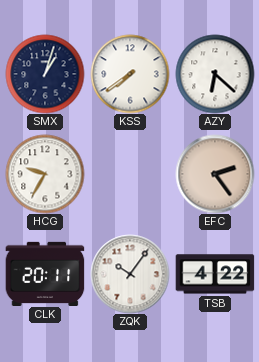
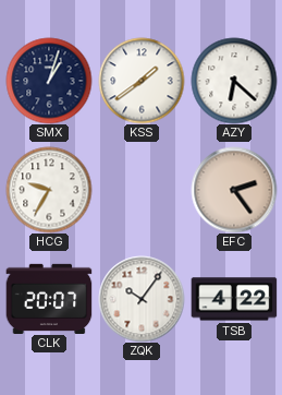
KSS: 7:39 -> 1:39 (142, 81)
CLK: 20:11 -> 20:07 (49, 298)
